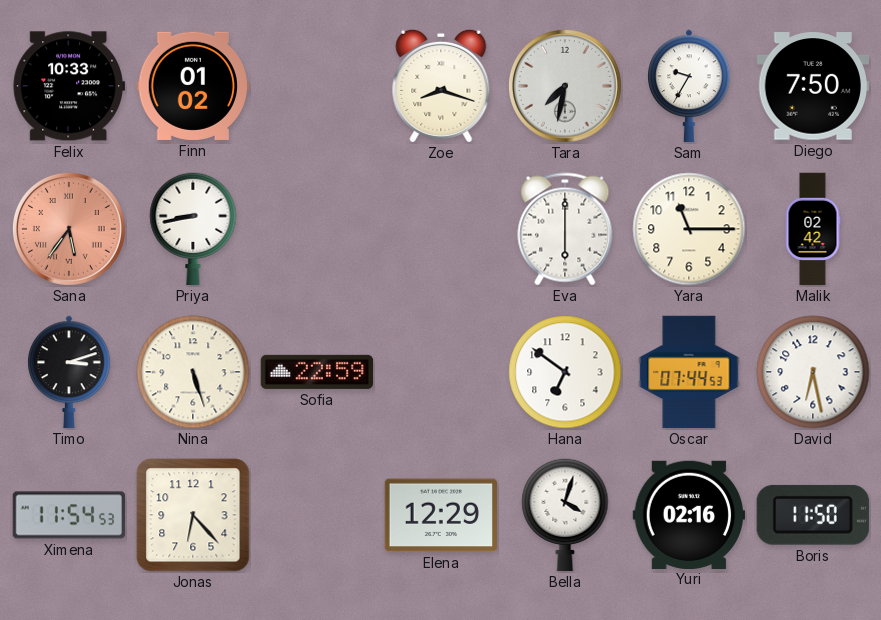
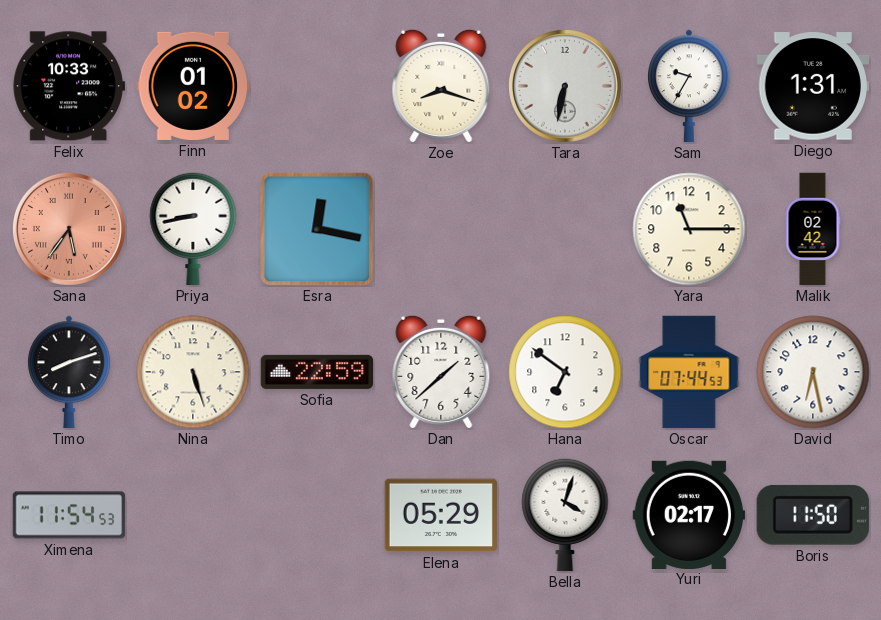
Tara: 7:32 -> 6:32 (565, 86)
Diego: 7:50 -> 1:31 (812, 86)
Esra: none -> 12:17 (317, 229)
Eva: 6:00 -> none (565, 229)
Timo: 3:12 -> 8:12 (69, 372)
Dan: none -> 1:38 (441, 372)
Jonas: 6:23 -> none (193, 515)
Elena: 12:29 -> 05:29 (441, 515)
Yuri: 02:16 -> 02:17 (689, 514)
